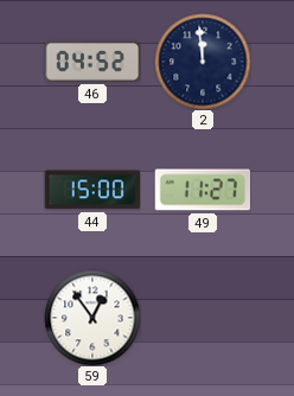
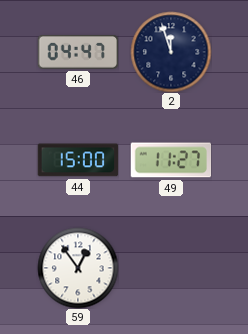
46: 04:52 -> 04:47 (78, 52)
2: 11:59 -> 11:57 (171, 52)
